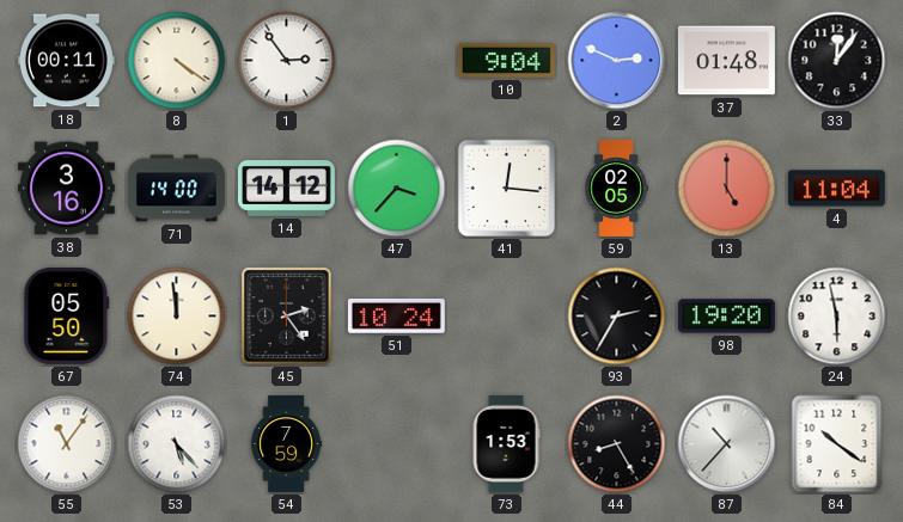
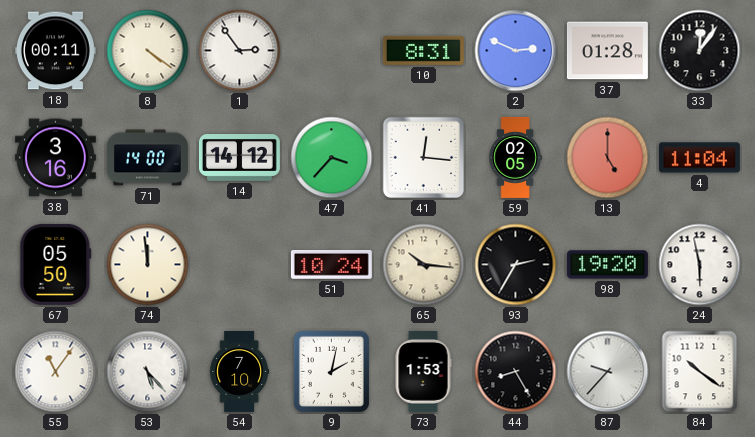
10: 9:04 -> 8:31 (423, 50)
37: 01:48 -> 01:28 (607, 51)
45: 2:24 -> none (287, 317)
65: none -> 10:16 (424, 265)
54: 7:59 -> 7:10 (240, 371)
9: none -> 2:02 (331, 371)
87: 10:37 -> 9:37 (608, 372)
